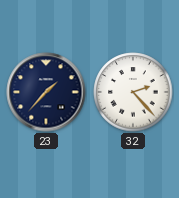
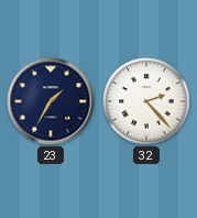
23: 1:37 -> 1:35 (51, 101)
